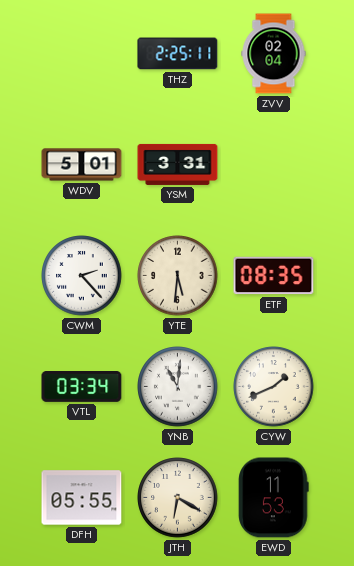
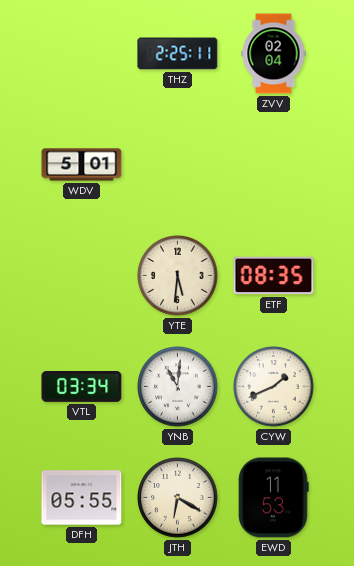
YSM: 3:31 -> none (178, 164)
CWM: 2:23 -> none (82, 276)
